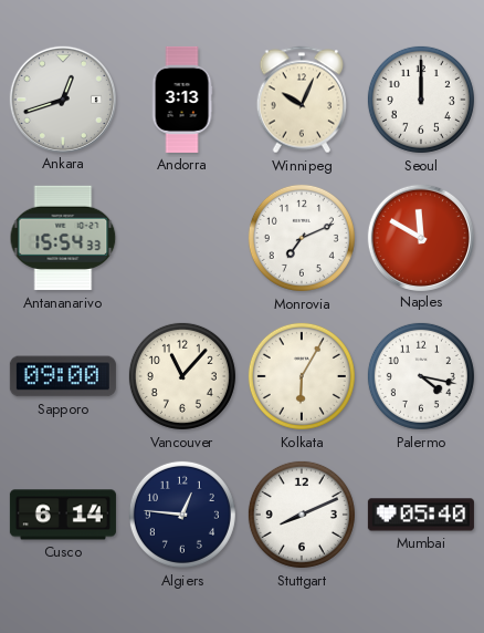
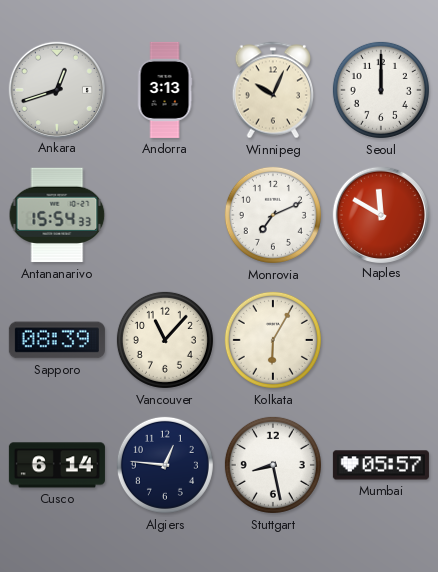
Sapporo: 09:00 -> 08:39 (57, 340)
Palermo: 4:17 -> none (421, 376)
Stuttgart: 8:11 -> 8:28 (273, 465)
Mumbai: 05:40 -> 05:57 (381, 465)
